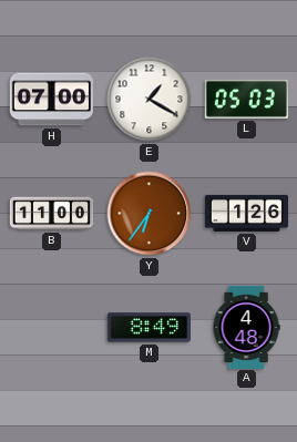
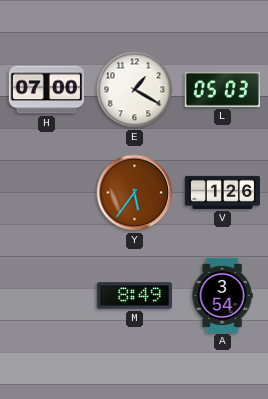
B: 11:00 -> none (51, 214)
Y: 6:36 -> 5:36 (135, 193)
A: 4:48 -> 3:54 (222, 295)
